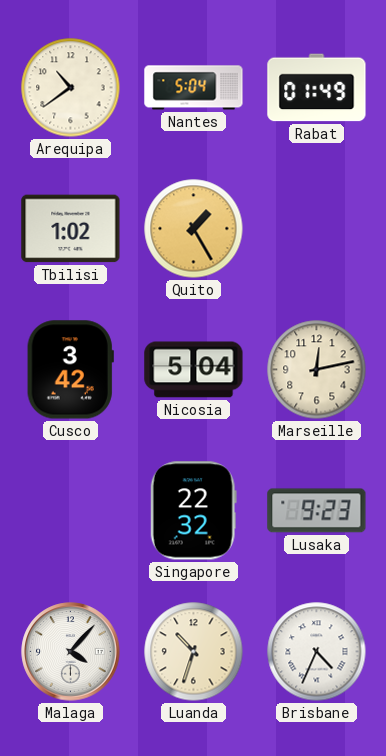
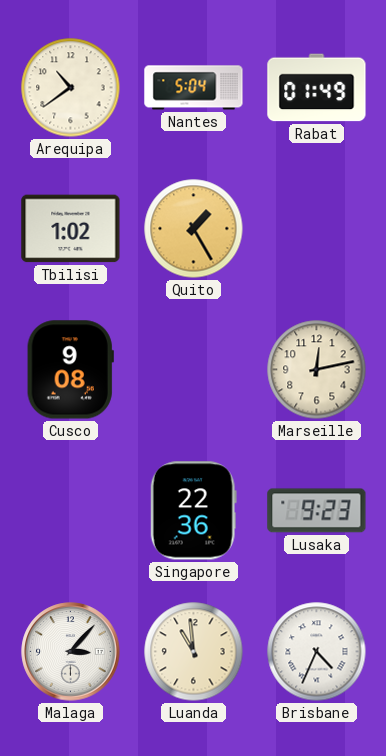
Cusco: 3:42 -> 9:08 (70, 370)
Nicosia: 5:04 -> none (194, 370)
Singapore: 22:32 -> 22:36 (193, 511)
Malaga: 4:07 -> 3:07 (71, 652)
Luanda: 10:33 -> 10:59 (194, 652)
